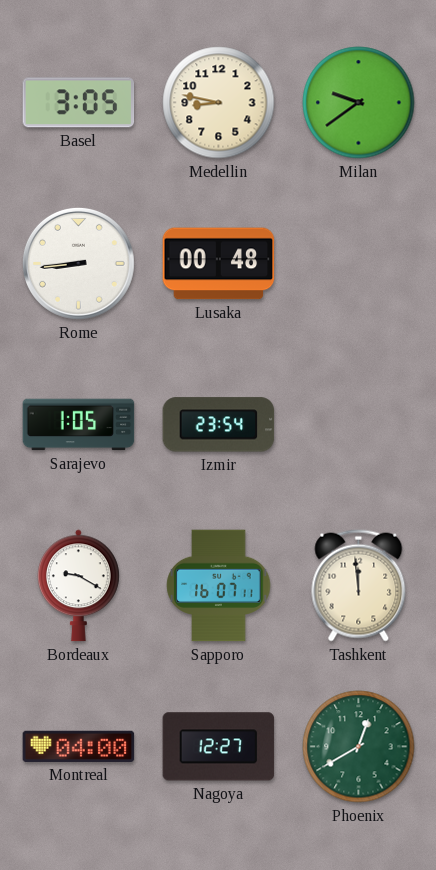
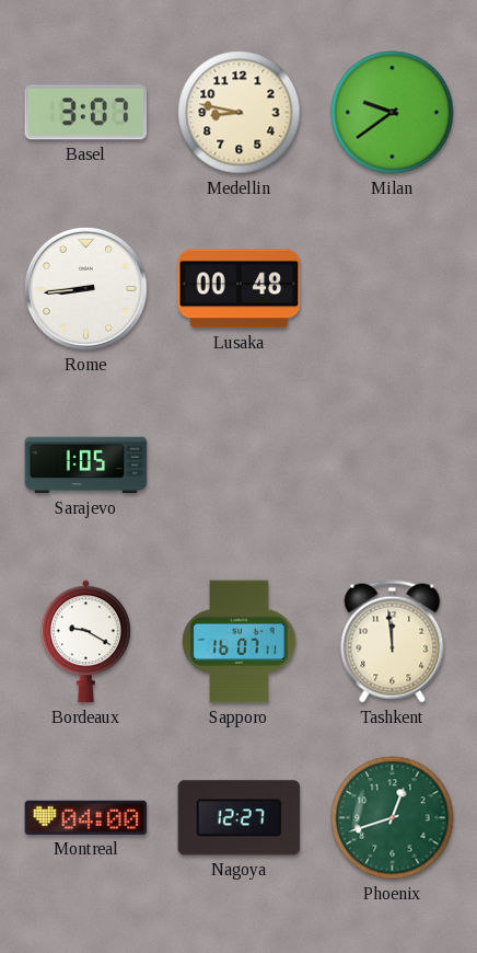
Basel: 3:05 -> 3:07 (86, 113)
Izmir: 23:54 -> none (219, 425)
Phoenix: 12:40 -> 12:42 (393, 818)
